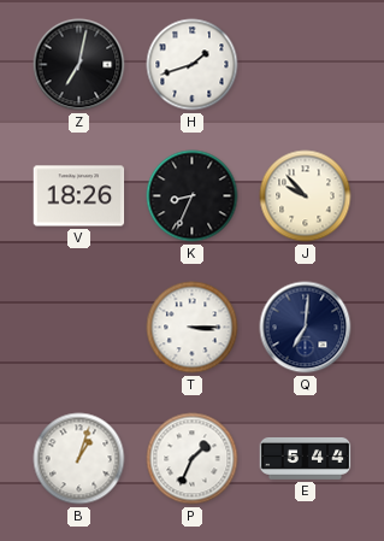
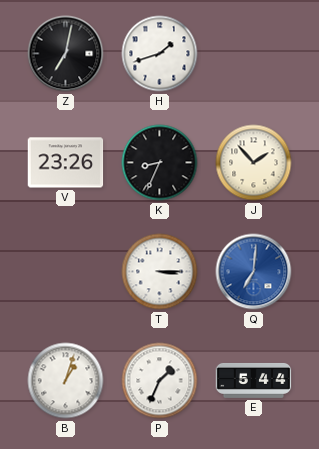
V: 18:26 -> 23:26 (66, 163)
J: 9:53 -> 1:53 (254, 163)
Q dial: navy -> blue (254, 272)
